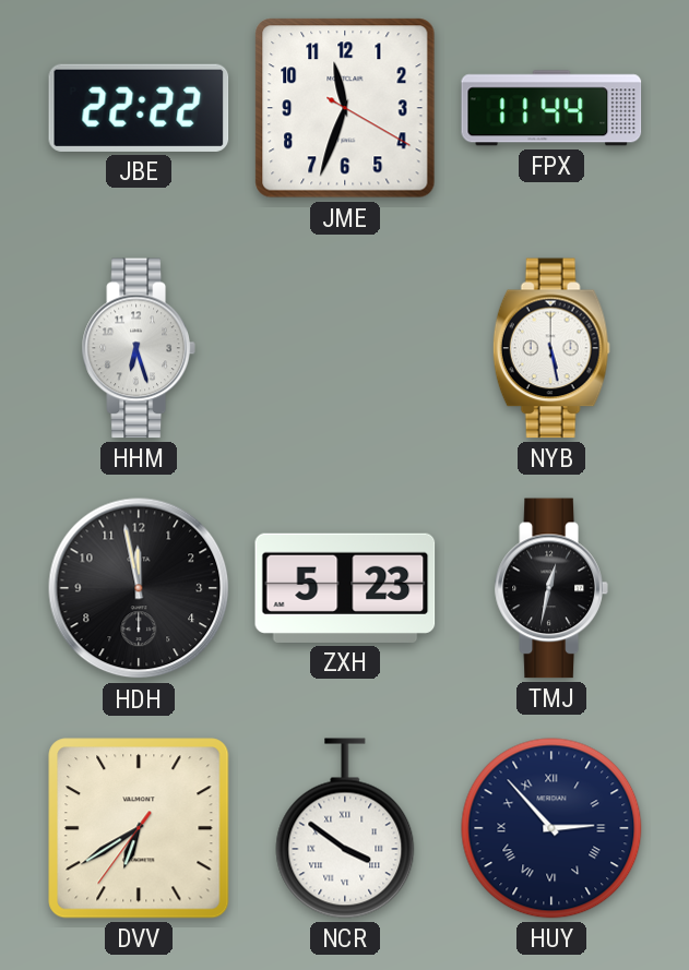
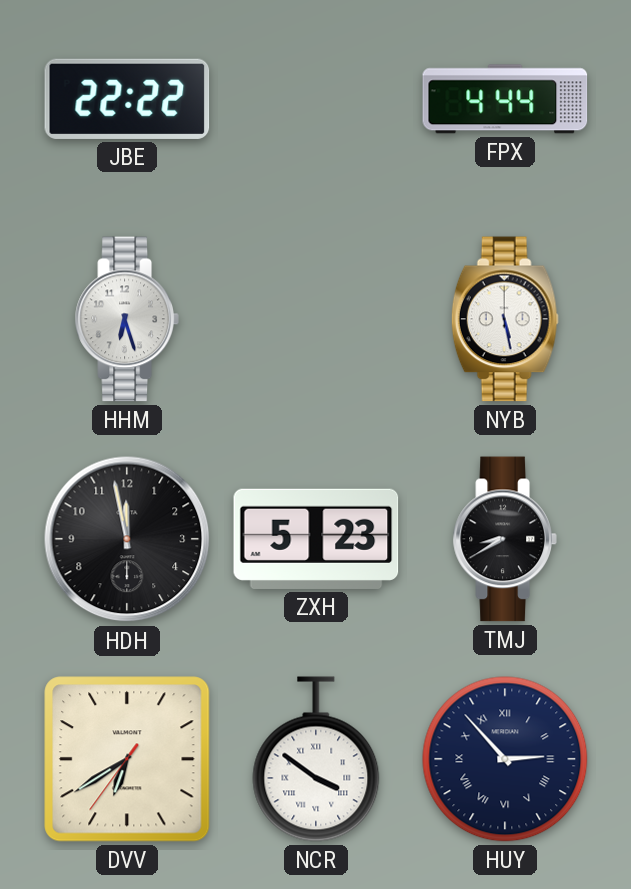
JME: 11:33 -> none (345, 108)
FPX: 11:44 -> 4:44 (505, 99)
TMJ: 12:32 -> 8:40 (505, 539)
